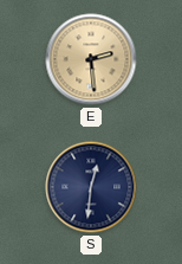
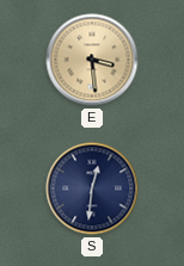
E: 2:29 -> 3:29 (92, 60)
